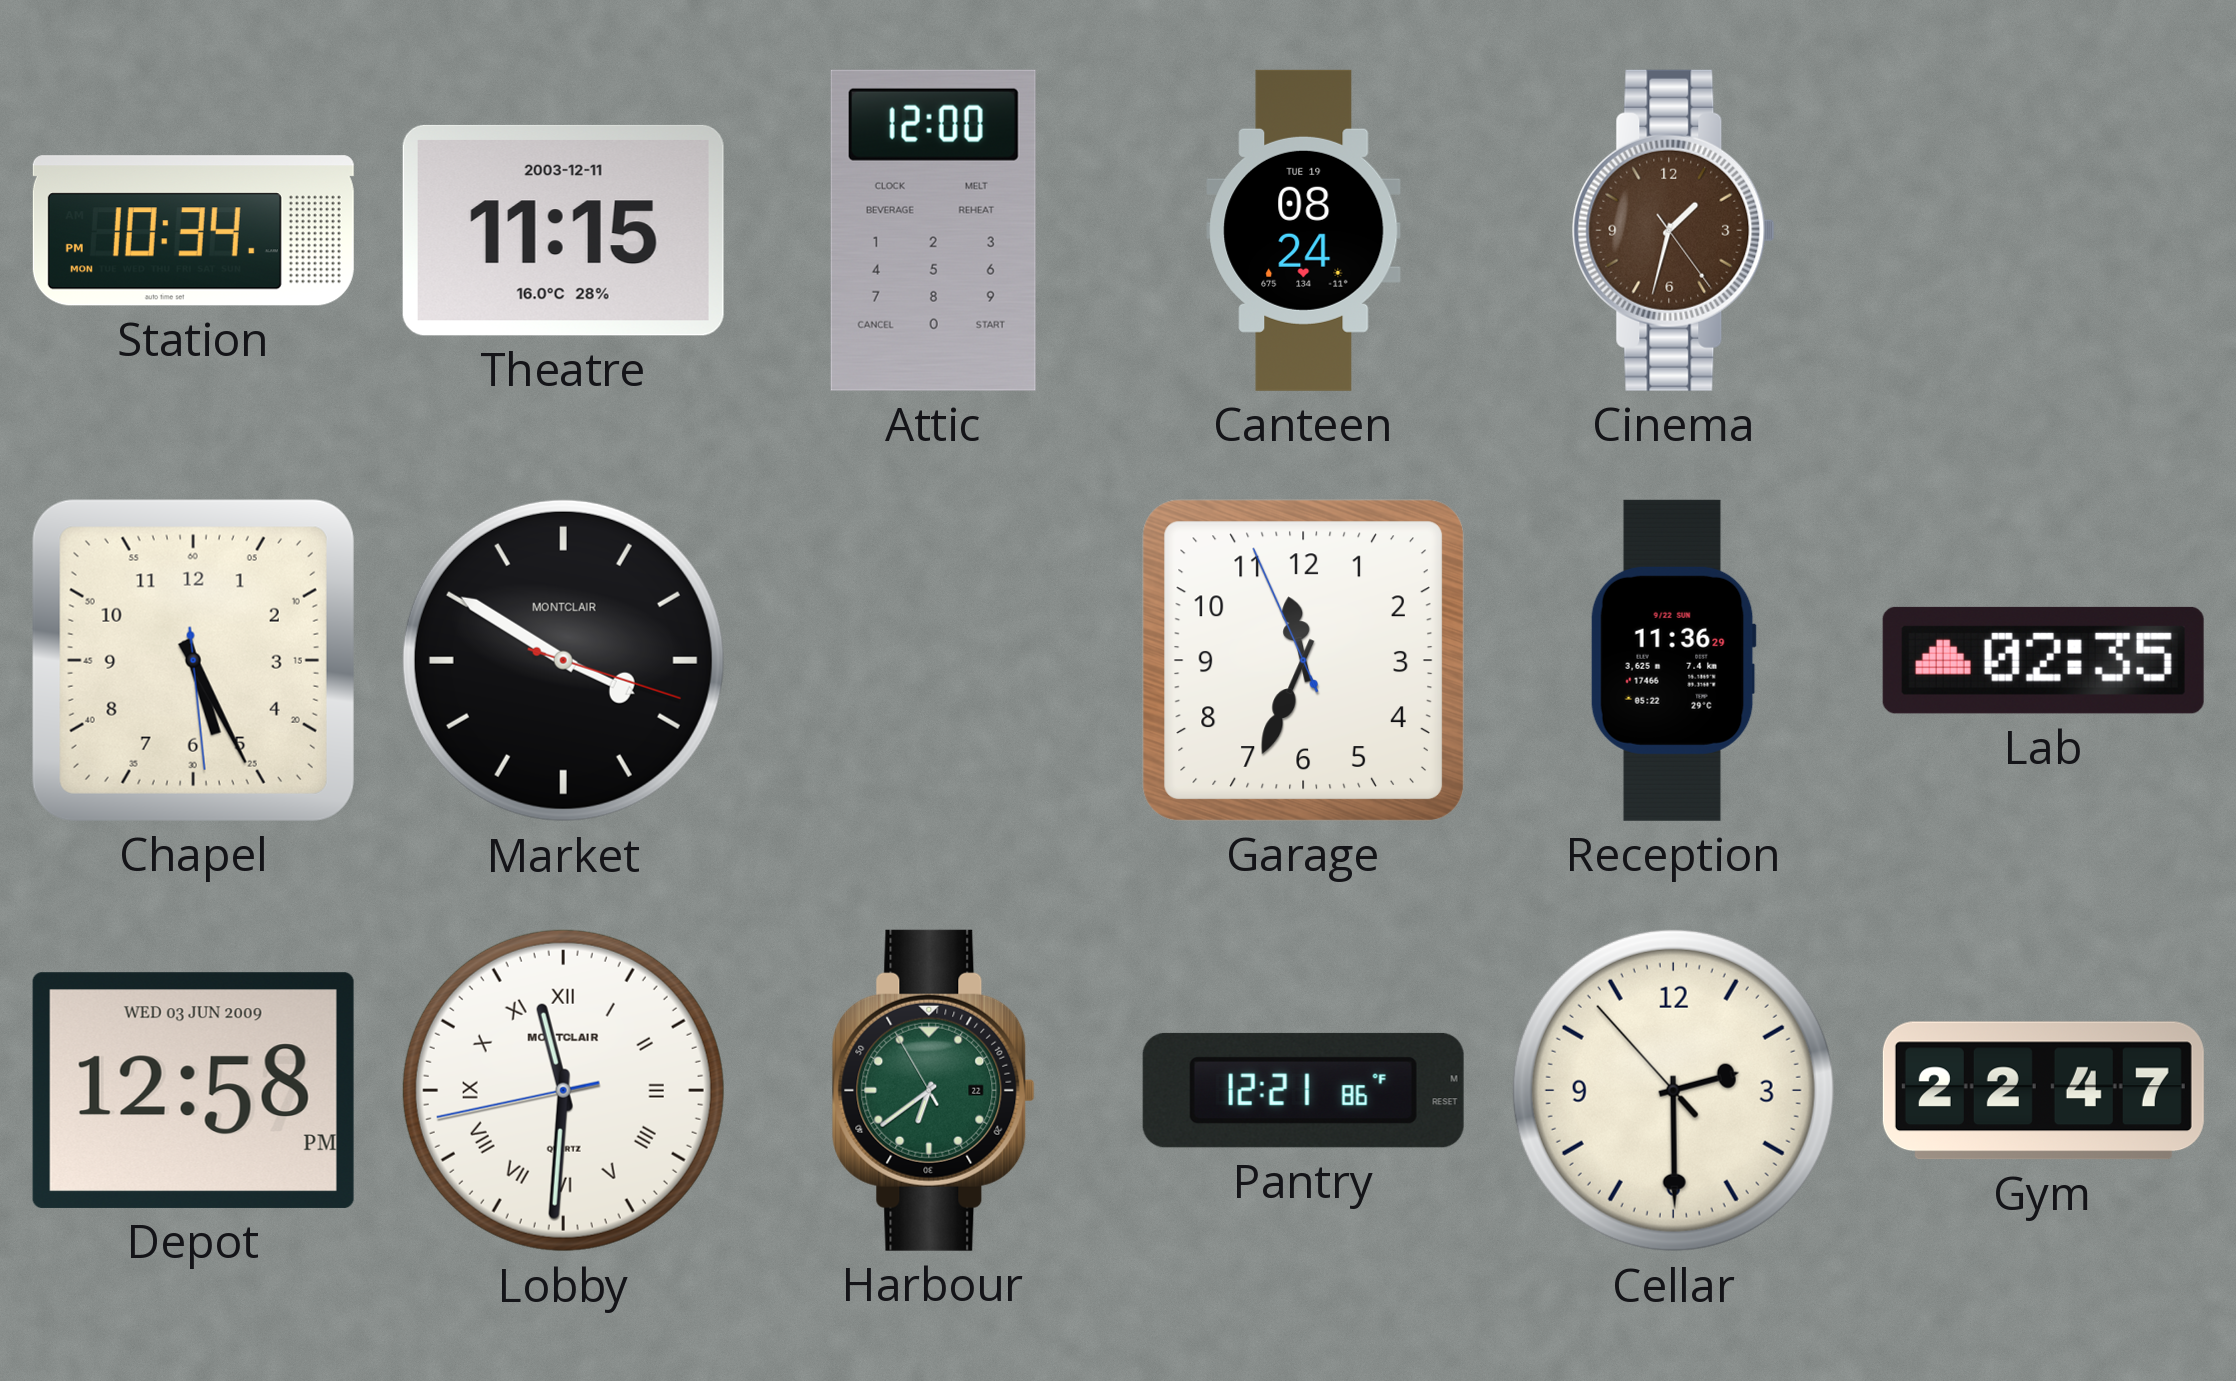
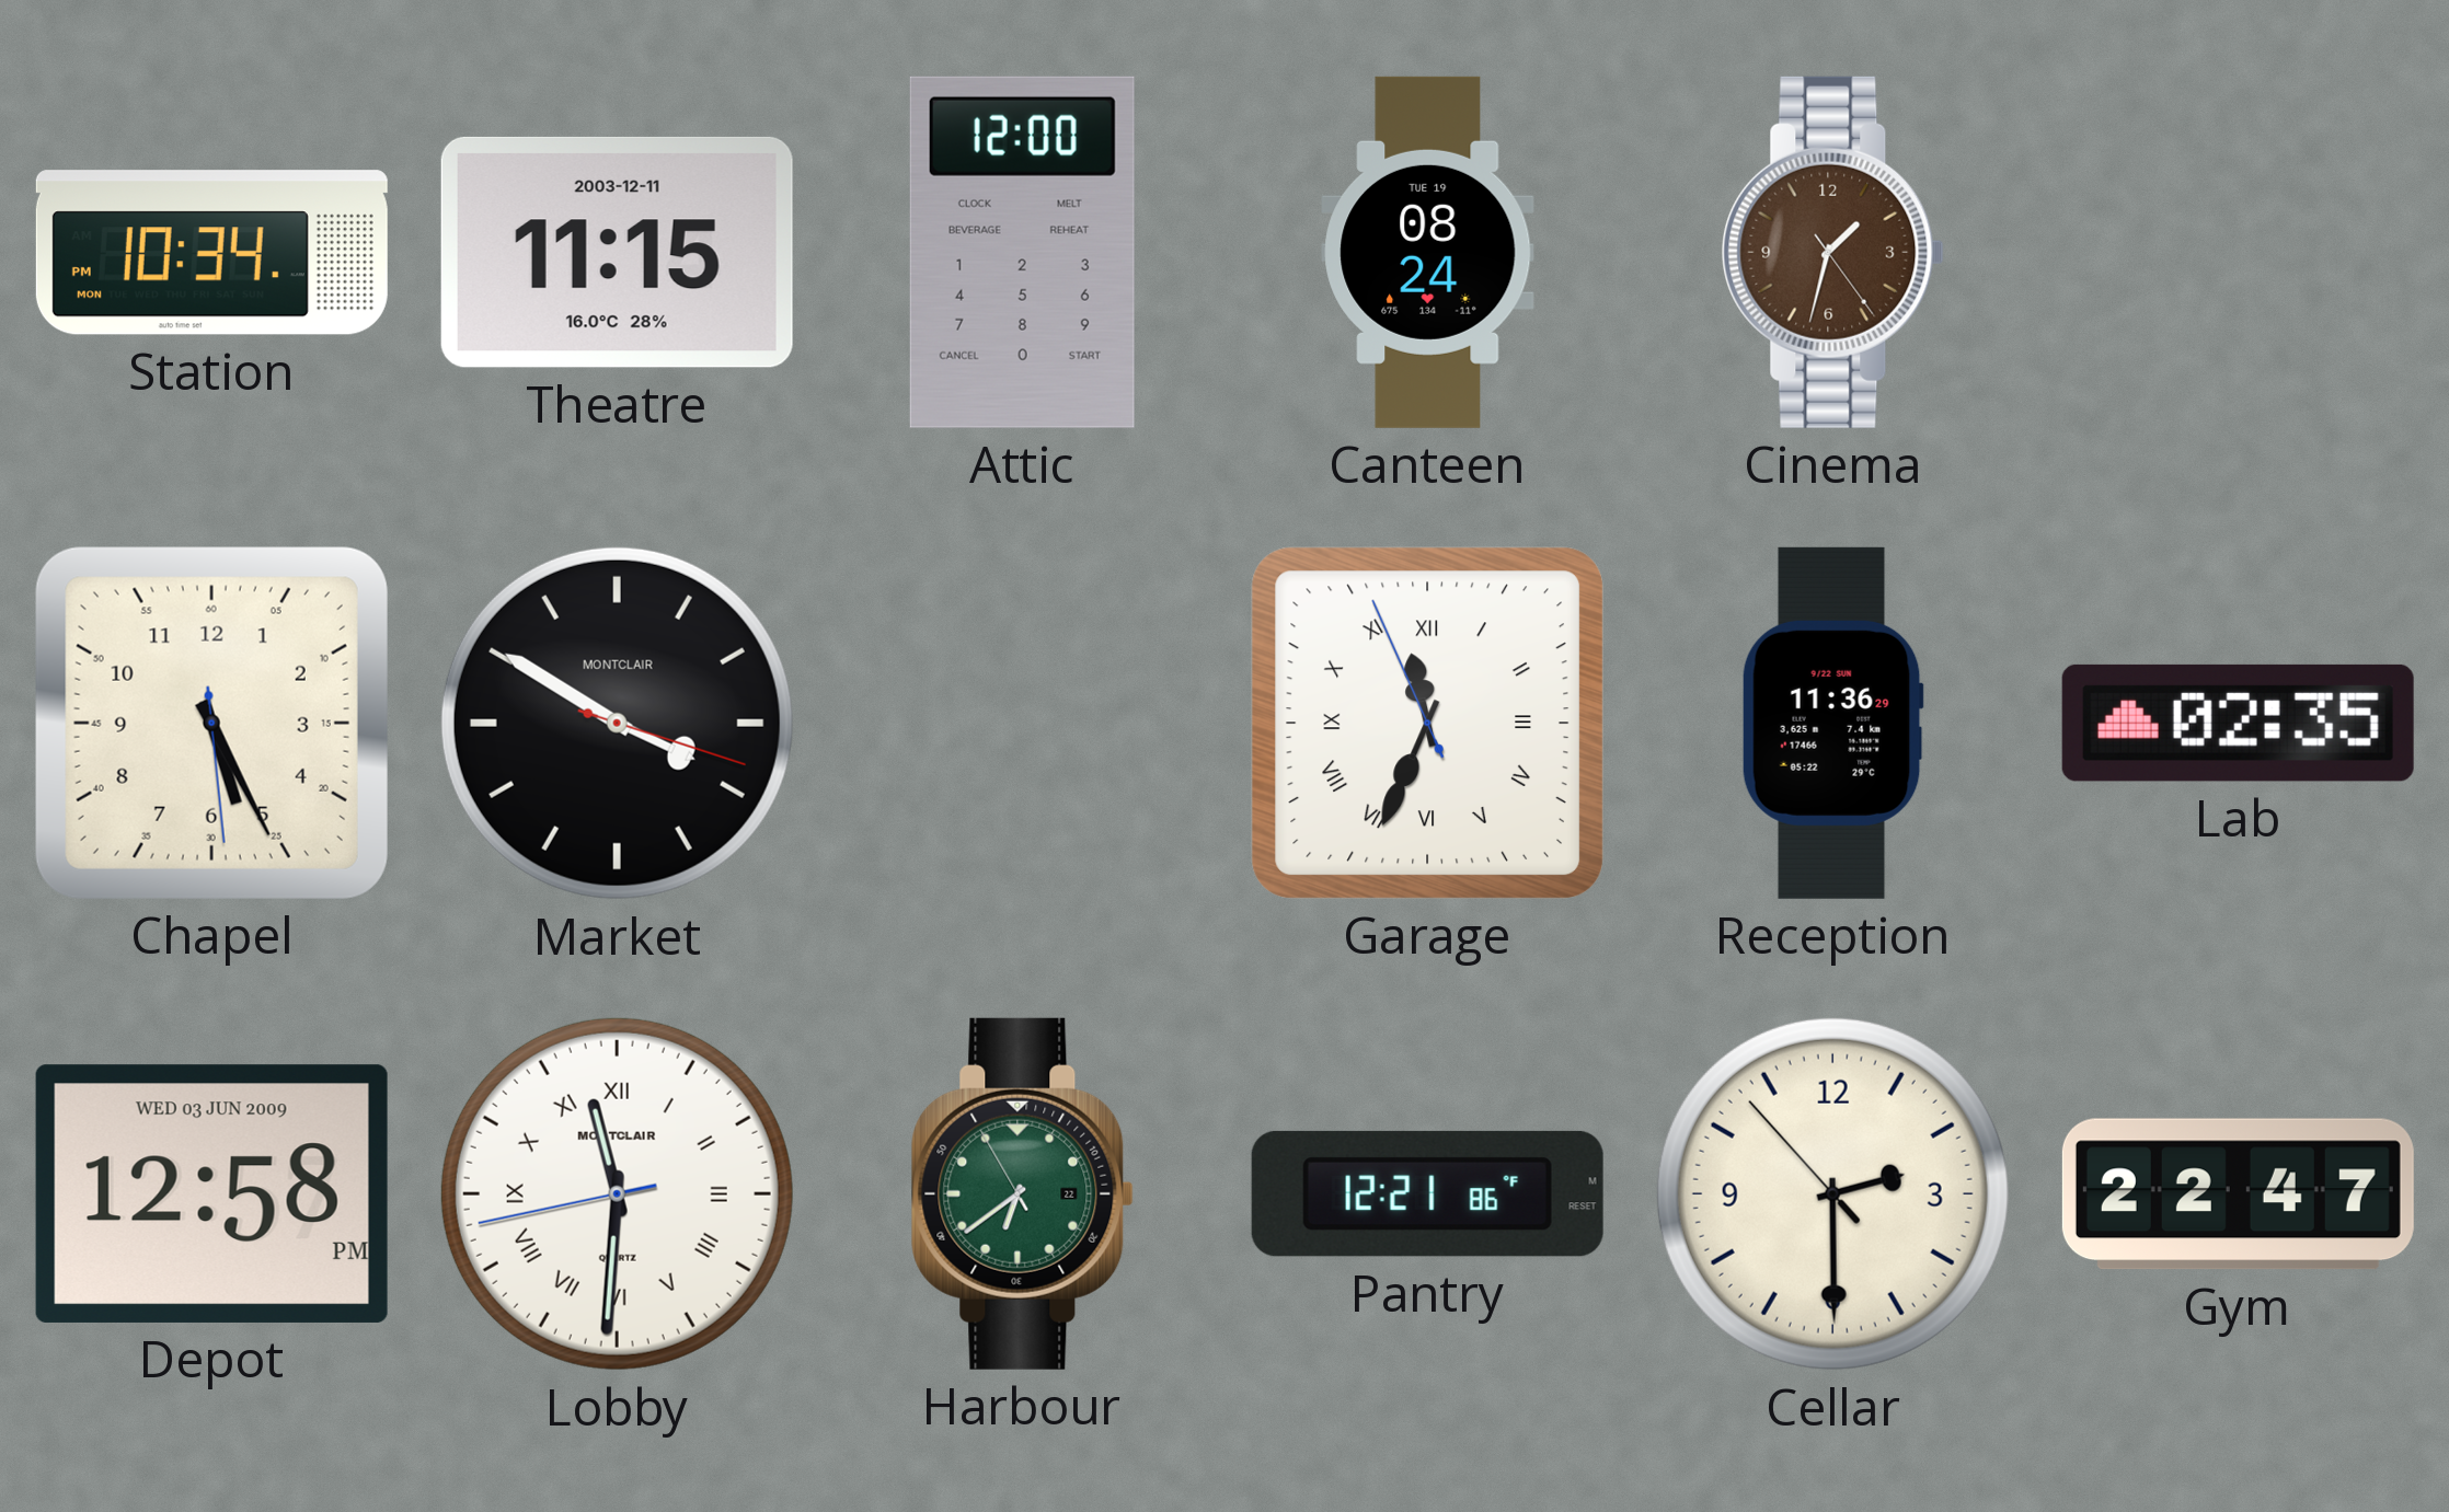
Garage numerals: Arabic -> Roman (1427, 723)
